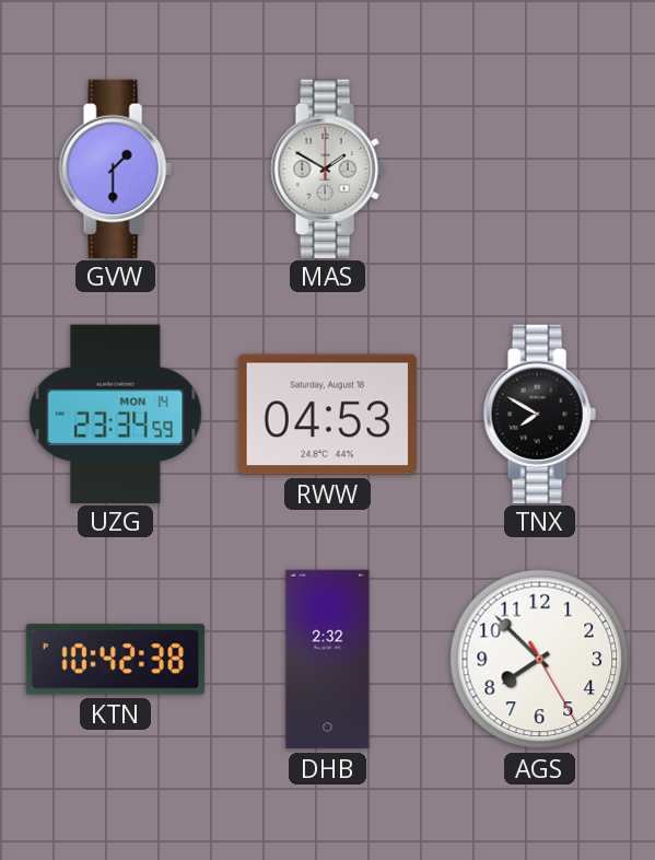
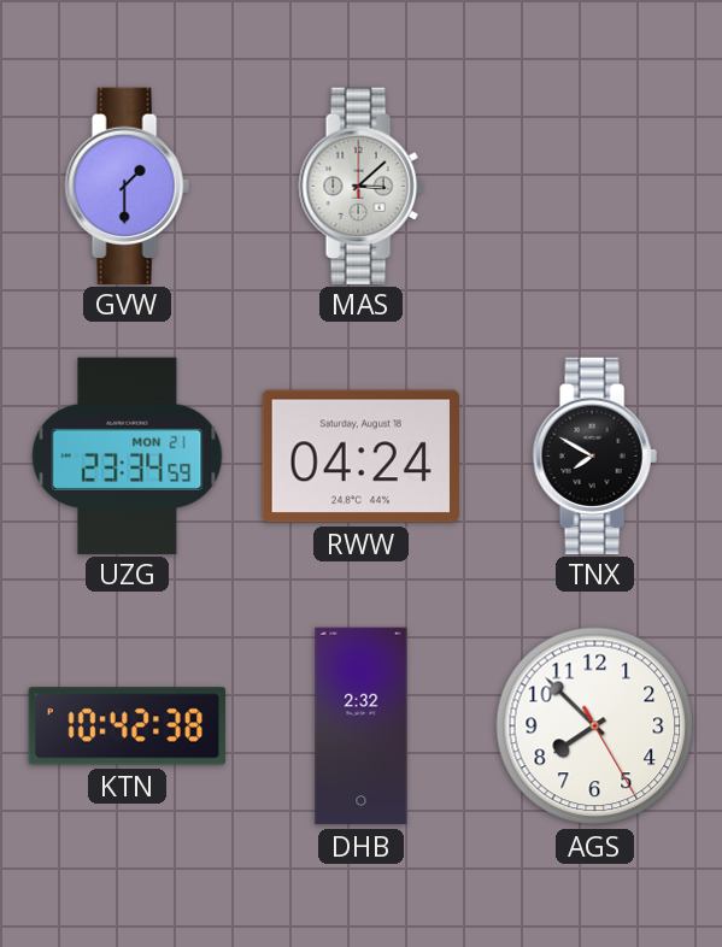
MAS: 1:50 -> 3:08 (360, 186)
UZG date: MON 14 -> MON 21 (128, 455)
RWW: 04:53 -> 04:24 (360, 457)
